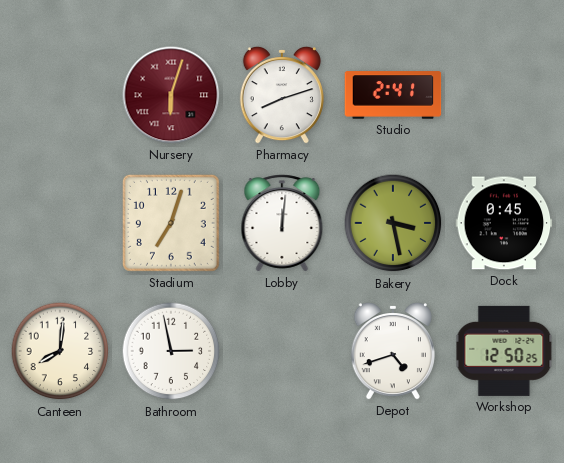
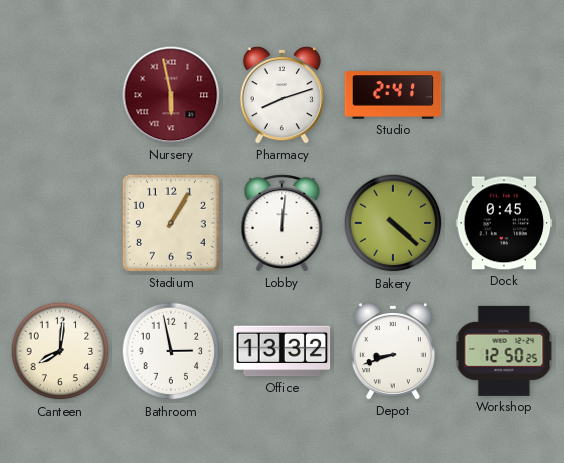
Nursery: 6:03 -> 5:58 (171, 95)
Stadium: 7:03 -> 1:05 (171, 223)
Bakery: 3:28 -> 4:22 (393, 223)
Office: none -> 13:32 (282, 351)
Depot: 4:42 -> 8:42 (393, 351)
